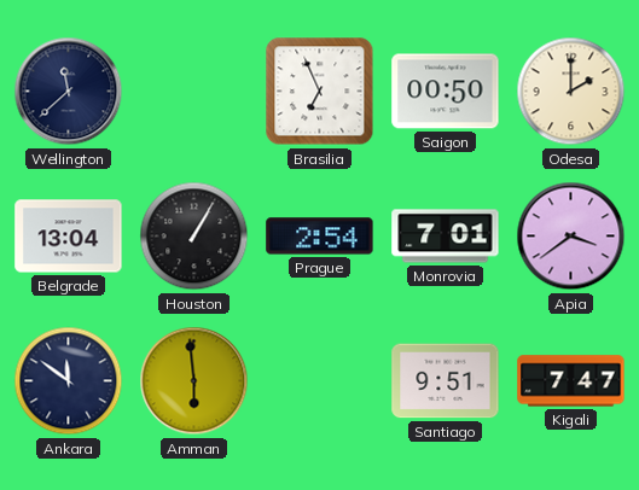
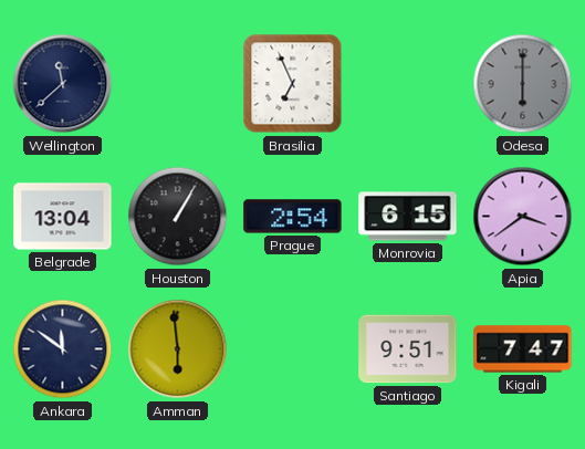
Saigon: 00:50 -> none (446, 92)
Odesa: 2:00 -> 6:00 (523, 84)
Odesa dial: cream -> grey (523, 84)
Monrovia: 7:01 -> 6:15 (408, 217)
